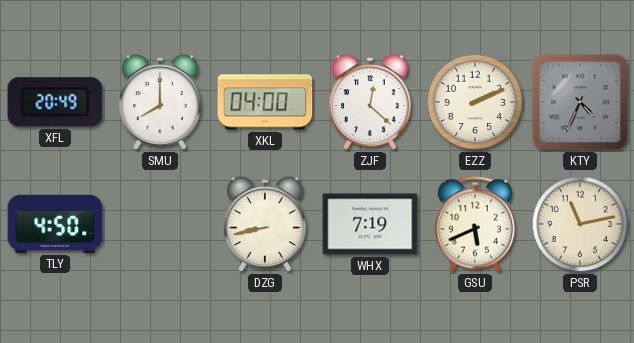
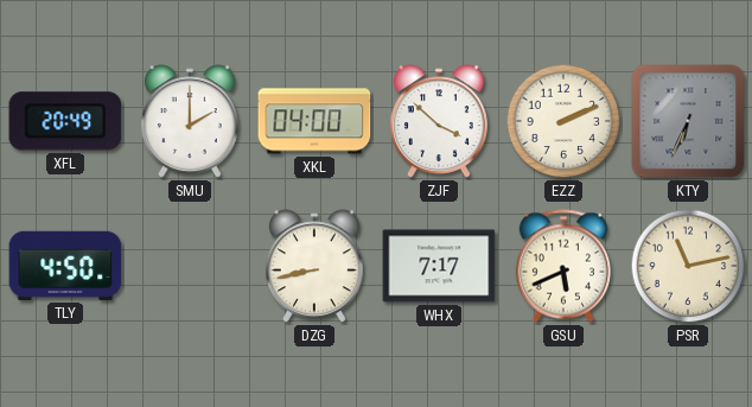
SMU: 8:00 -> 2:00 (190, 122)
ZJF: 12:22 -> 3:52 (439, 122)
KTY: 4:34 -> 6:34 (688, 121)
WHX: 7:19 -> 7:17 (439, 266)
